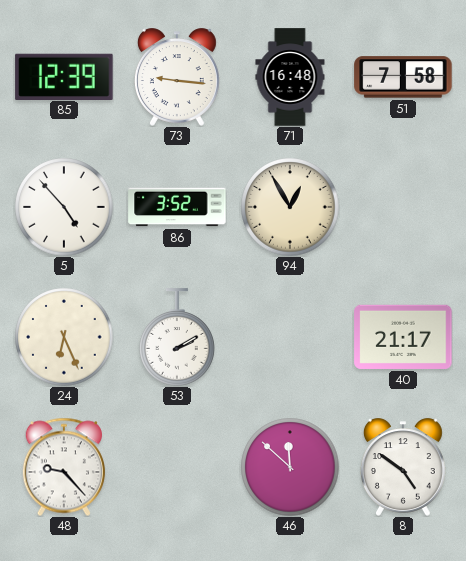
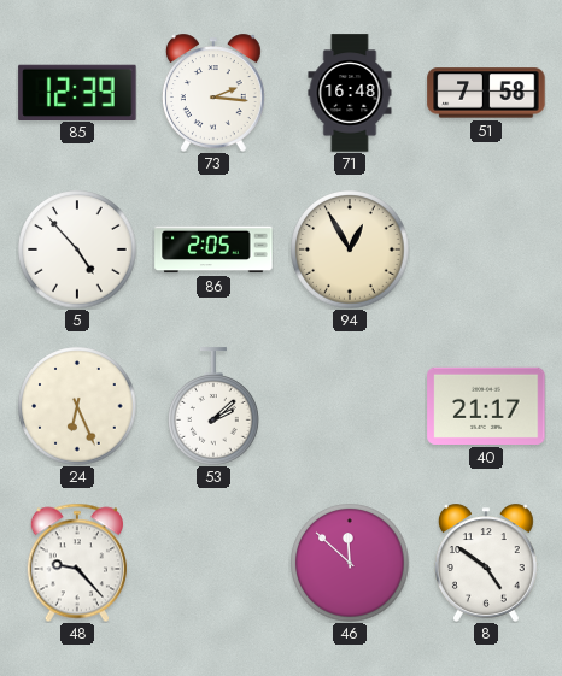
73: 9:16 -> 2:16 (213, 93)
86: 3:52 -> 2:05 (213, 249)
53: 2:10 -> 2:08 (213, 406)
